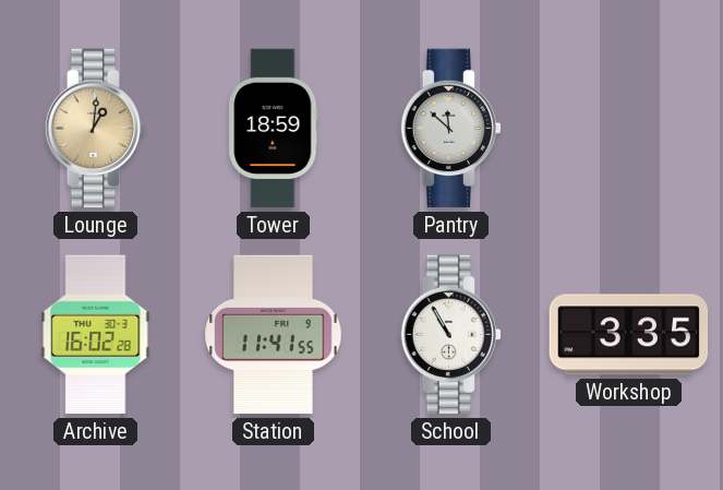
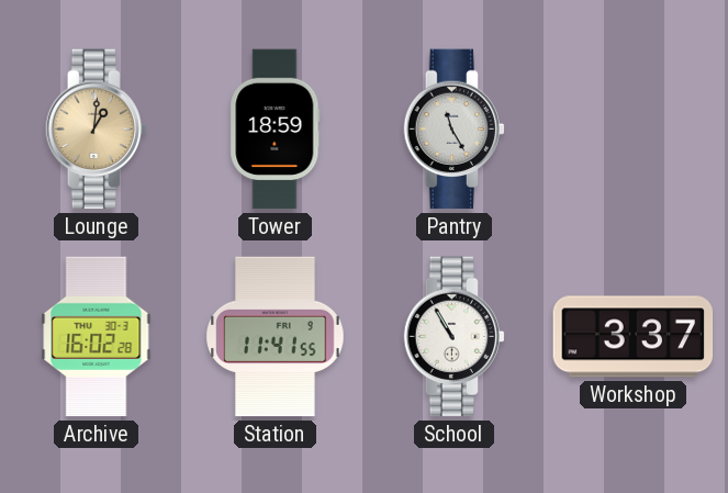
Pantry: 11:52 -> 11:25 (453, 130)
Workshop: 3:35 -> 3:37 (634, 337)
